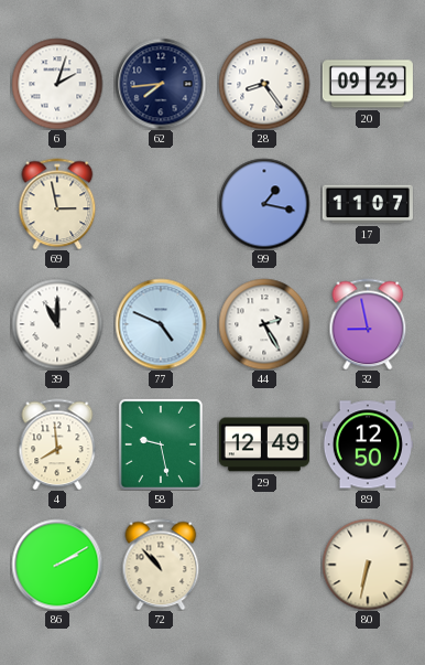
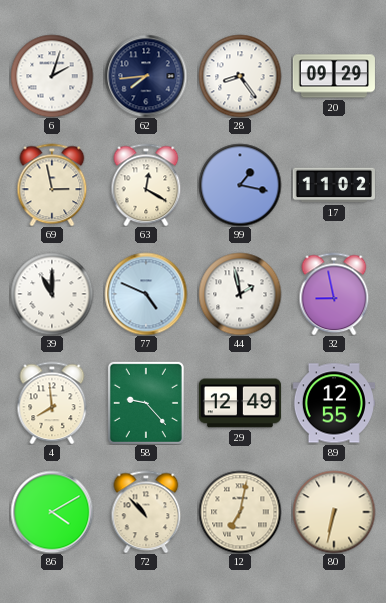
63: none -> 12:20 (146, 185)
17: 11:07 -> 11:02 (334, 185)
44: 2:25 -> 1:58 (240, 294)
58: 9:28 -> 9:23 (146, 403)
89: 12:50 -> 12:55 (334, 403)
86: 2:10 -> 4:10 (52, 512)
12: none -> 7:02 (240, 512)
